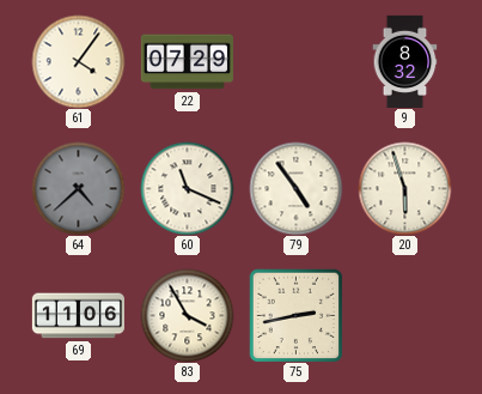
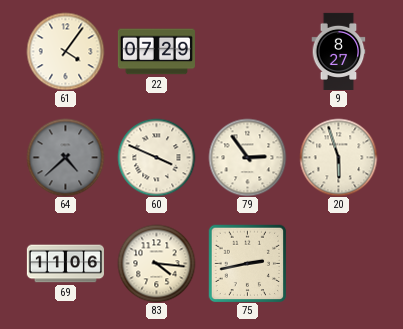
9: 8:32 -> 8:27 (339, 51)
60: 11:19 -> 3:49 (156, 157)
79: 4:54 -> 2:54 (247, 157)
83: 3:55 -> 4:16 (156, 263)
